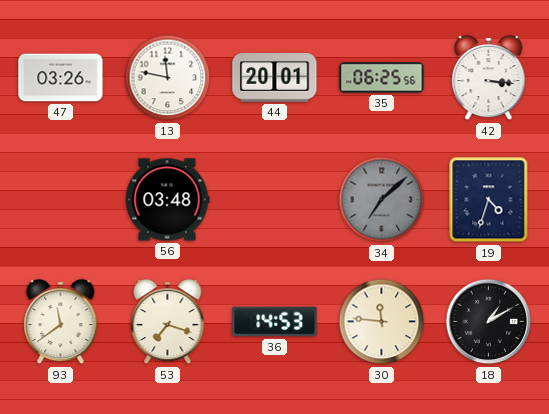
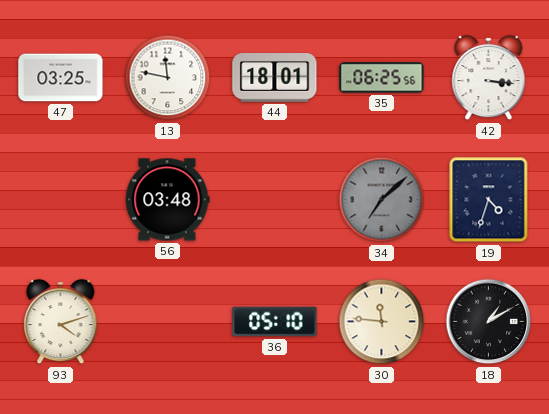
47: 03:26 -> 03:25 (61, 78)
44: 20:01 -> 18:01 (275, 78)
93: 11:39 -> 4:12 (61, 322)
53: 7:18 -> none (168, 322)
36: 14:53 -> 05:10 (275, 322)
